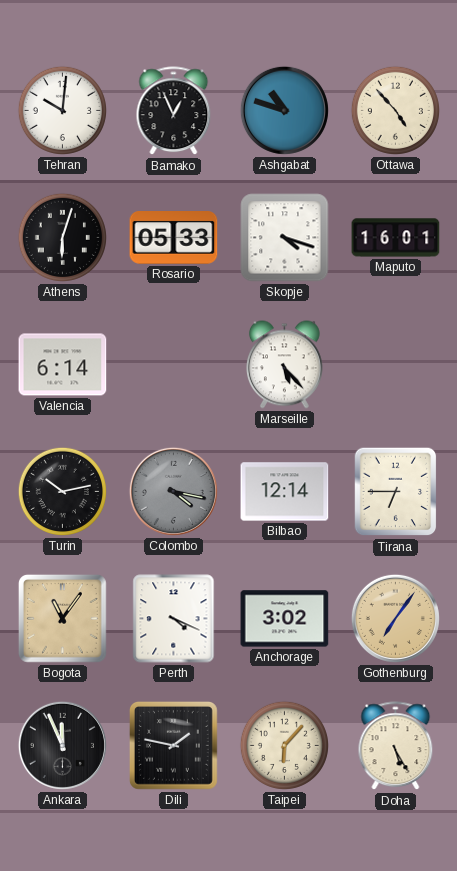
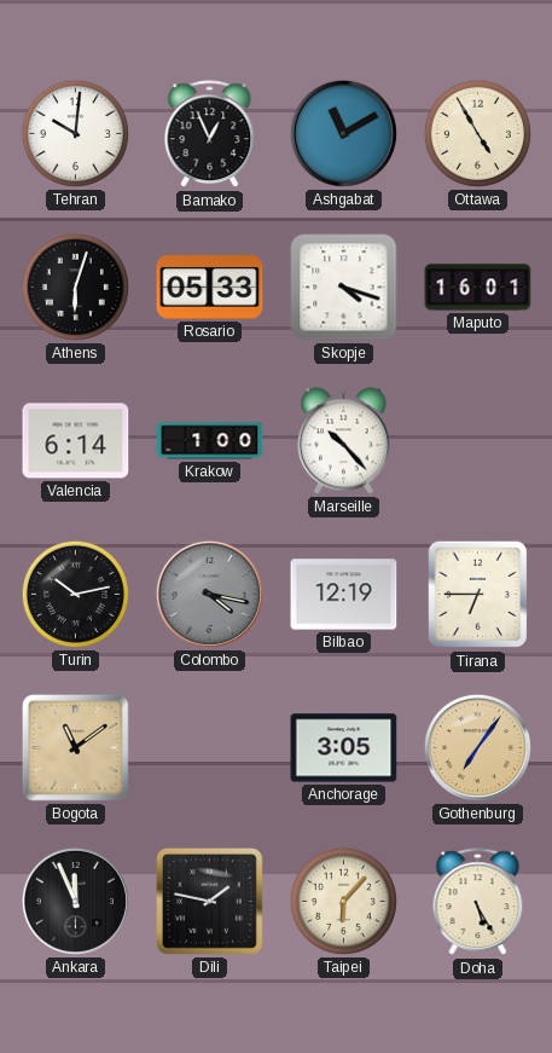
Ashgabat: 10:48 -> 11:10 (343, 133)
Ottawa: 4:53 -> 4:55 (477, 133)
Krakow: none -> 1:00 (210, 441)
Marseille: 5:23 -> 10:23 (343, 441)
Bilbao: 12:14 -> 12:19 (344, 595)
Bogota: 11:06 -> 11:09 (76, 748)
Perth: 4:19 -> none (174, 619)
Anchorage: 3:02 -> 3:05 (344, 748)
